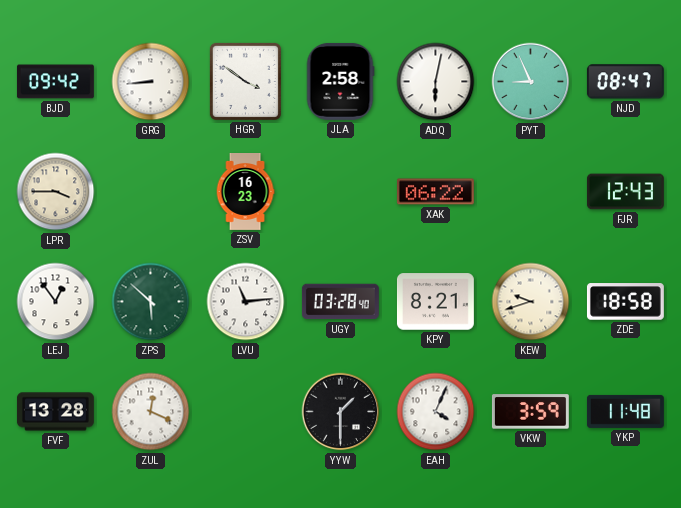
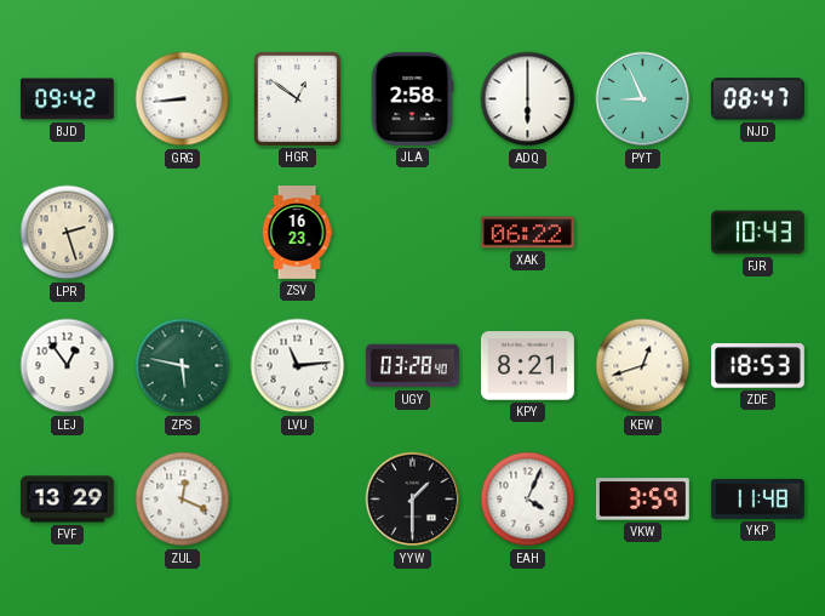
HGR: 3:51 -> 12:51 (297, 98)
ADQ: 6:02 -> 6:00 (528, 99)
LPR: 3:45 -> 2:27 (68, 233)
FJR: 12:43 -> 10:43 (757, 233)
ZPS: 5:52 -> 5:47 (183, 366)
KEW: 9:42 -> 12:42 (643, 366)
ZDE: 18:58 -> 18:53 (757, 366)
FVF: 13:28 -> 13:29 (67, 500)
